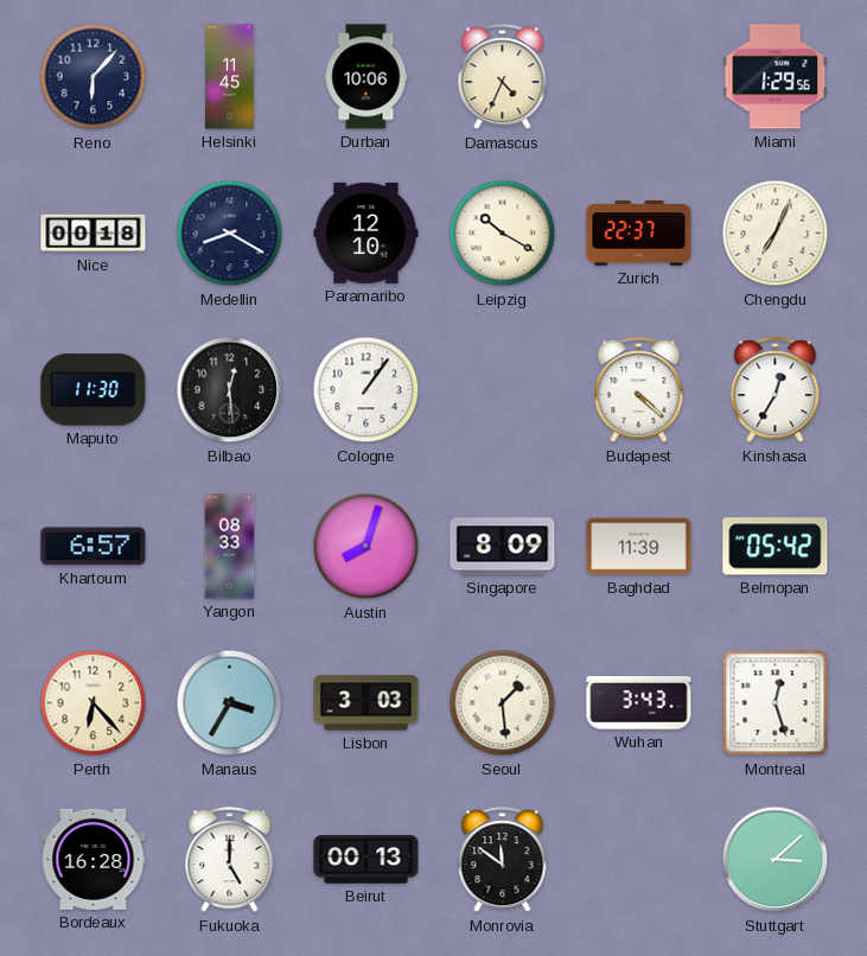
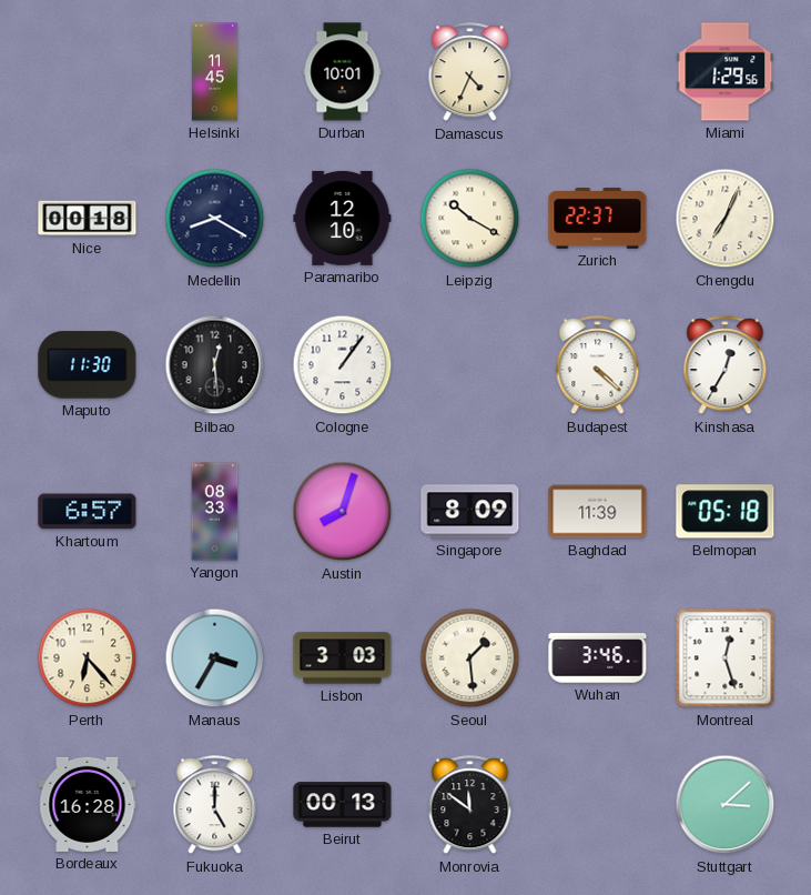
Reno: 6:07 -> none (94, 77)
Durban: 10:06 -> 10:01 (343, 72)
Belmopan: 05:42 -> 05:18 (726, 512)
Wuhan: 3:43 -> 3:46 (598, 658)
